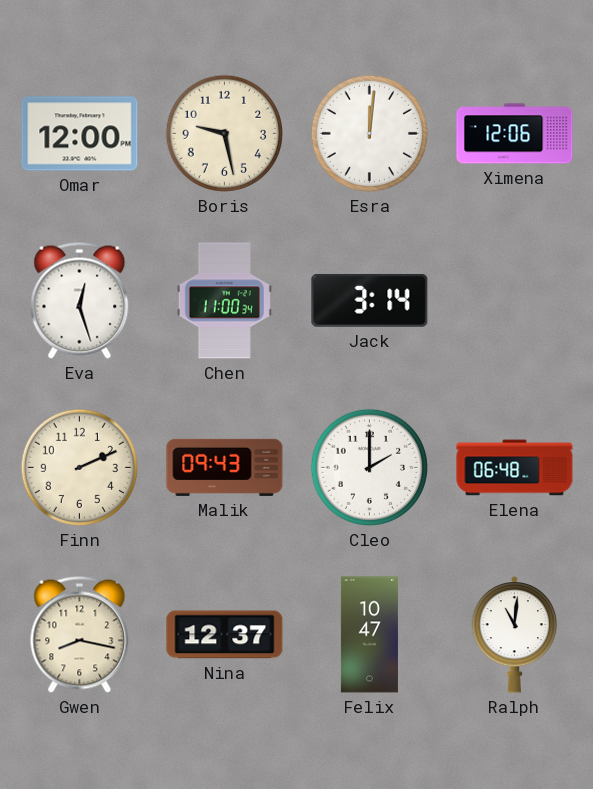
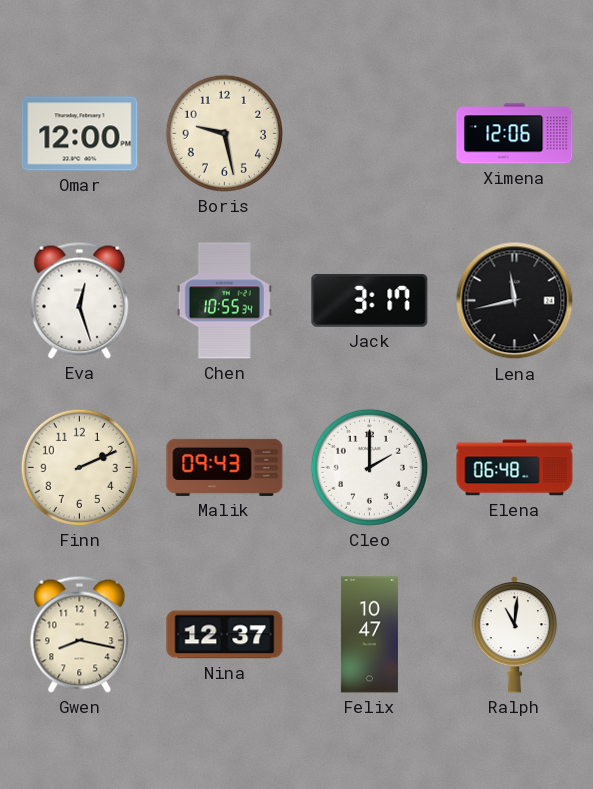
Esra: 12:01 -> none (369, 133)
Chen: 11:00 -> 10:55 (224, 301)
Jack: 3:14 -> 3:17 (370, 300)
Lena: none -> 11:43 (515, 301)
